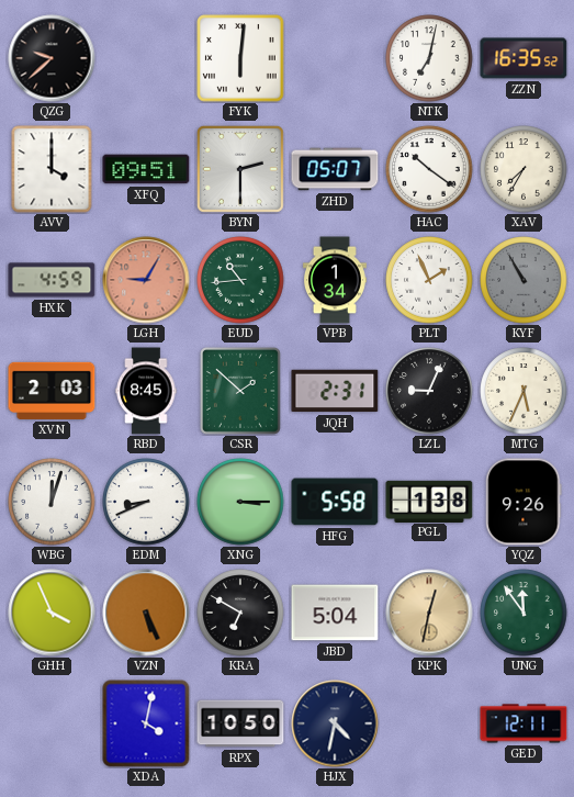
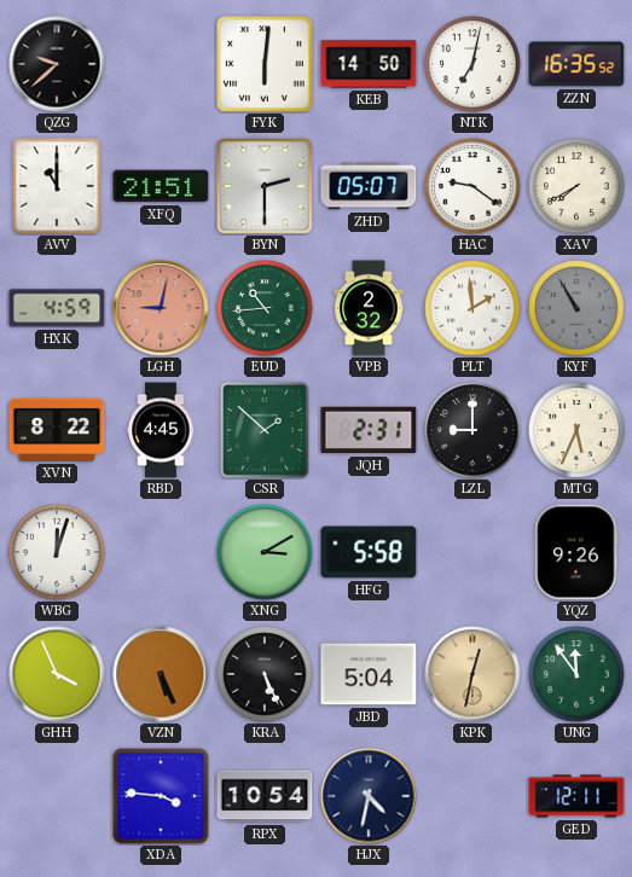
KEB: none -> 14:50 (369, 64)
AVV: 4:00 -> 11:00 (57, 186)
XFQ: 09:51 -> 21:51 (161, 186)
HAC: 10:21 -> 9:21 (472, 186)
XAV: 7:35 -> 7:40 (576, 186)
LGH: 9:05 -> 9:02 (161, 308)
VPB: 1:34 -> 2:32 (369, 308)
PLT: 1:56 -> 1:59 (472, 308)
XVN: 2:03 -> 8:22 (57, 430)
RBD: 8:45 -> 4:45 (161, 430)
LZL: 9:04 -> 9:00 (472, 430)
EDM: 8:41 -> none (146, 502)
XNG: 3:15 -> 3:10 (265, 552)
PGL: 1:38 -> none (429, 501)
KRA: 6:50 -> 5:26 (265, 674)
XDA: 4:02 -> 3:46 (161, 796)
RPX: 10:50 -> 10:54 (265, 796)
